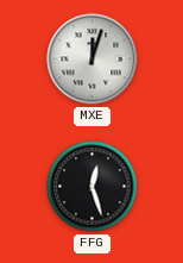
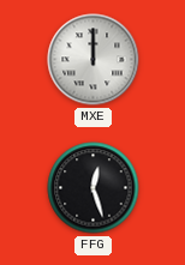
MXE: 12:03 -> 12:00 (94, 60)
